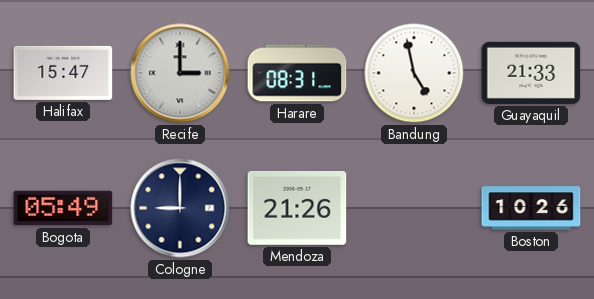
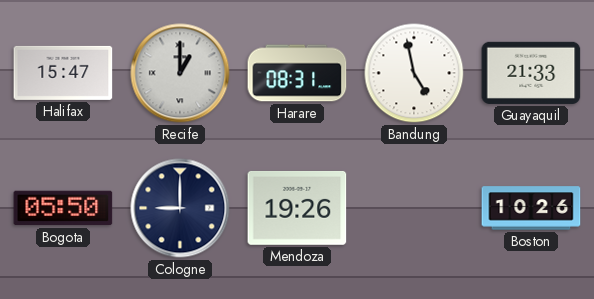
Recife: 3:00 -> 1:00 (180, 73)
Bogota: 05:49 -> 05:50 (63, 208)
Mendoza: 21:26 -> 19:26 (297, 208)
